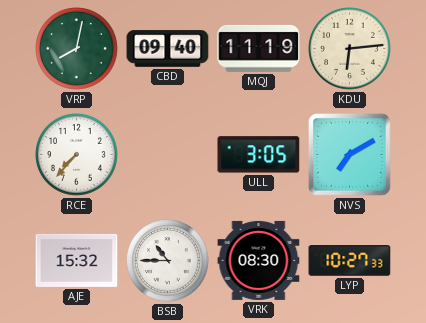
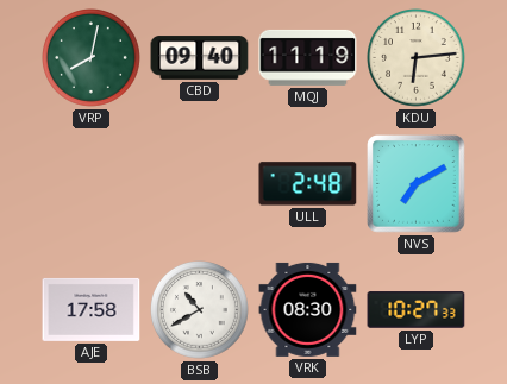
RCE: 7:37 -> none (77, 155)
ULL: 3:05 -> 2:48 (308, 184)
AJE: 15:32 -> 17:58 (92, 309)
BSB: 10:45 -> 10:40 (200, 310)
